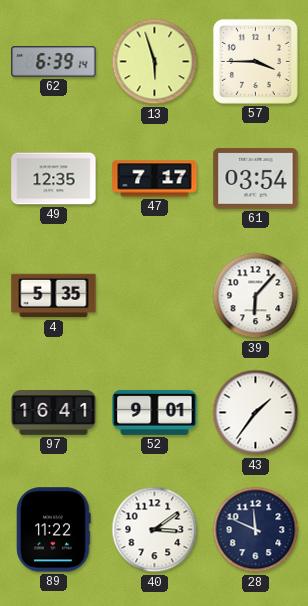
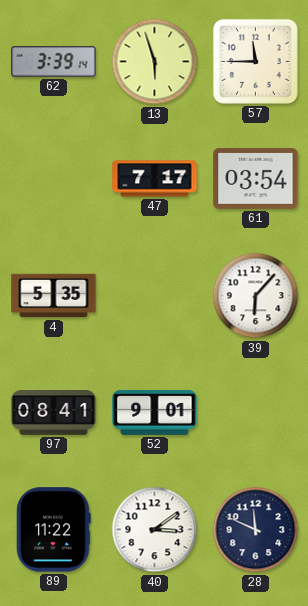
62: 6:39 -> 3:39 (54, 62)
57: 3:45 -> 11:45 (255, 61)
49: 12:35 -> none (54, 179)
97: 16:41 -> 08:41 (54, 413)
43: 1:36 -> none (256, 413)
